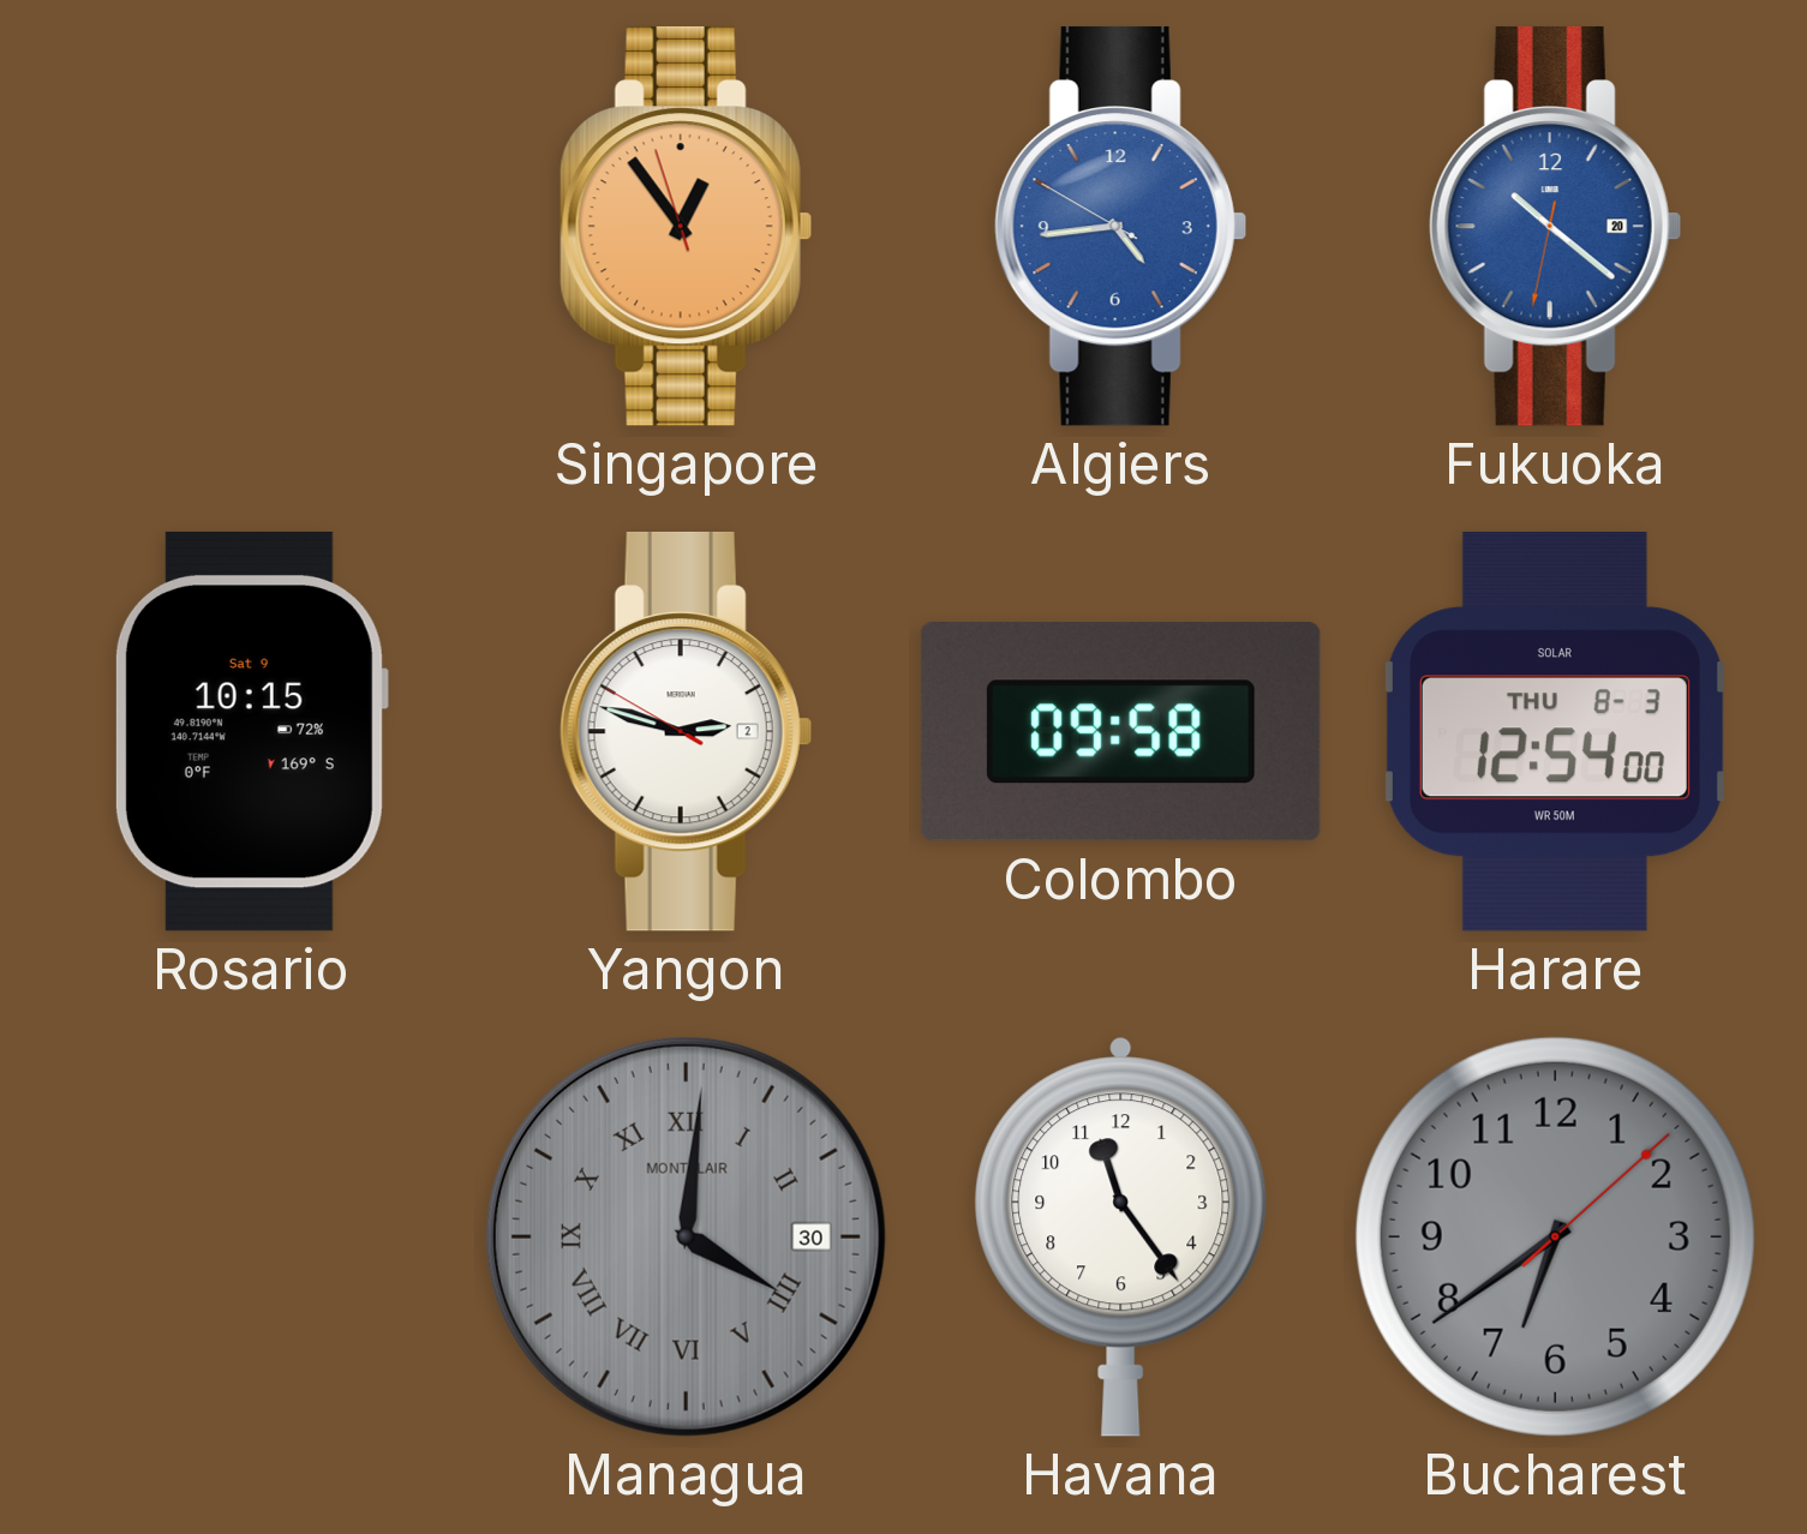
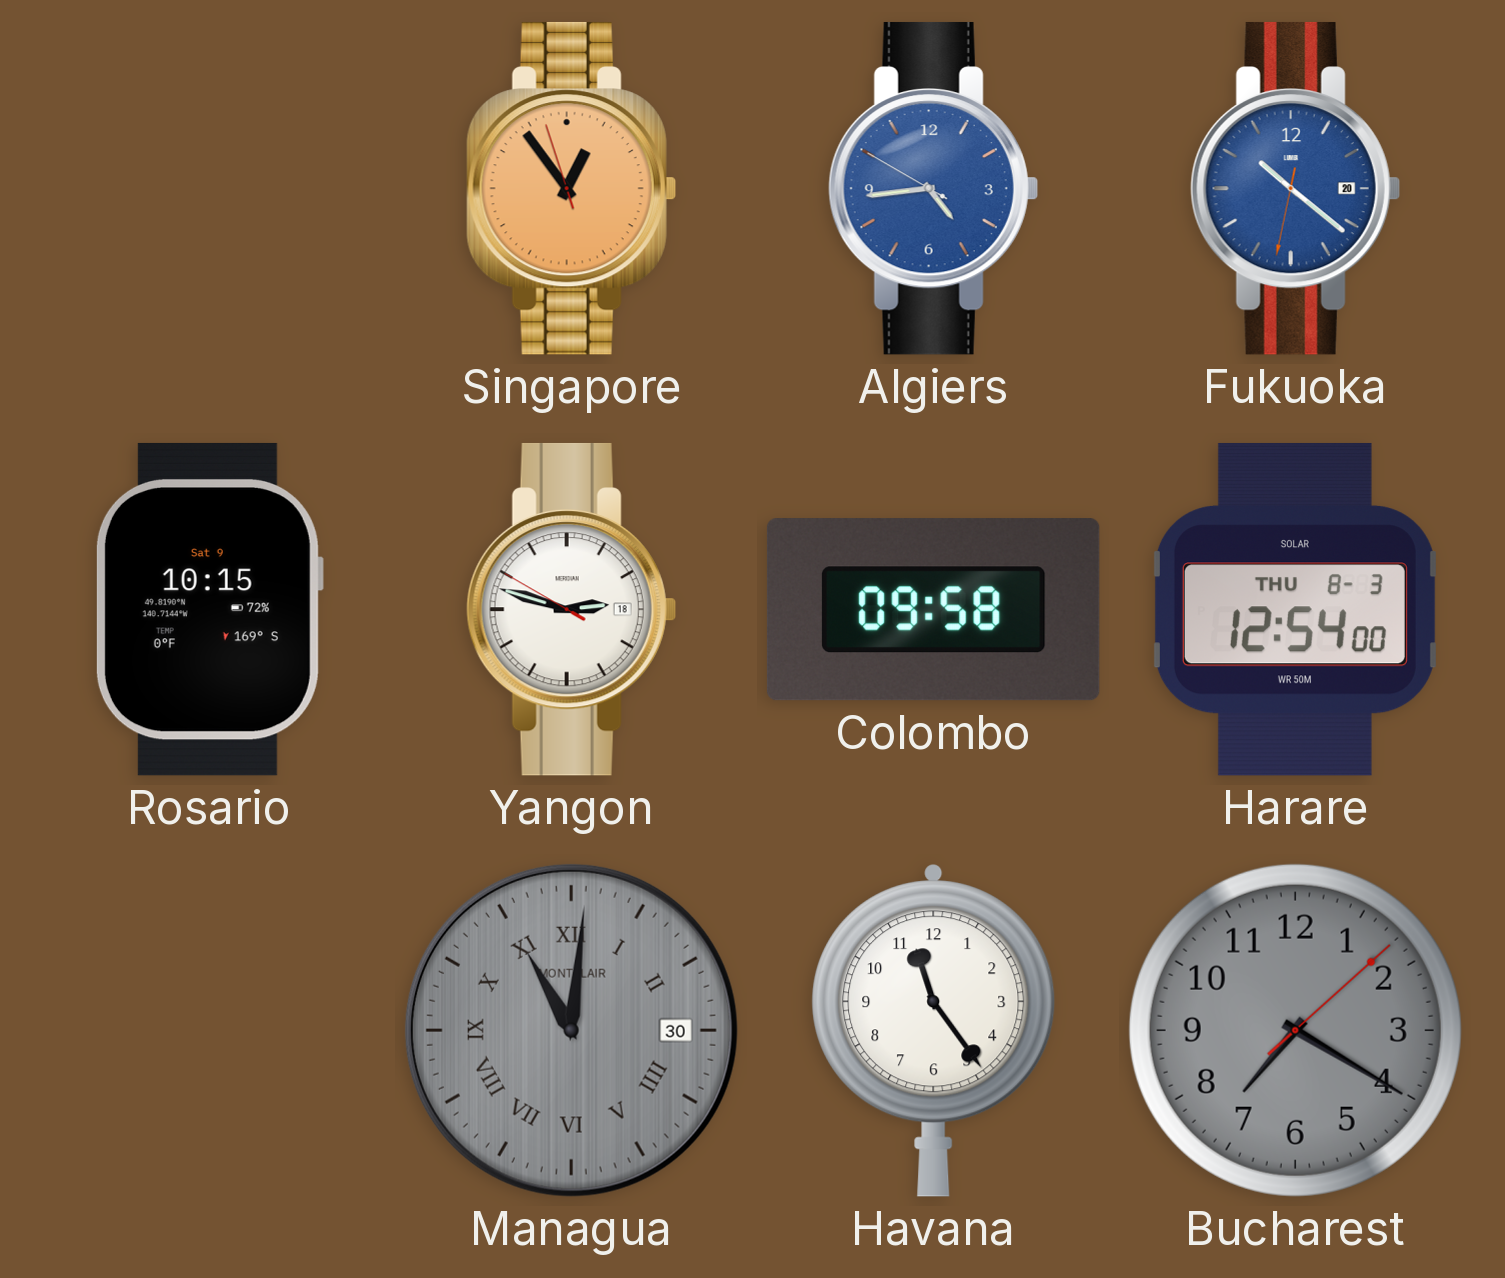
Yangon date: 2 -> 18 (571, 609)
Managua: 4:01 -> 11:01 (571, 1030)
Bucharest: 6:39 -> 7:20 (1295, 1030)
